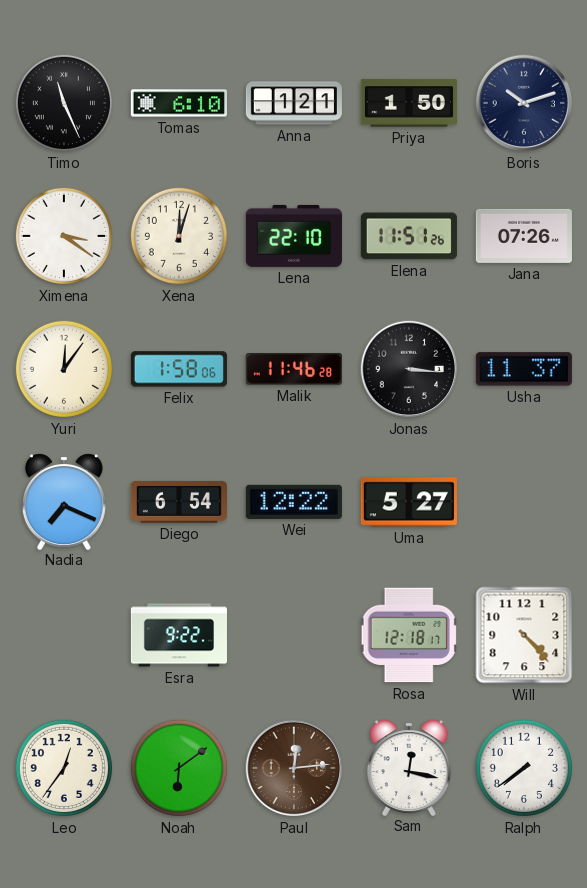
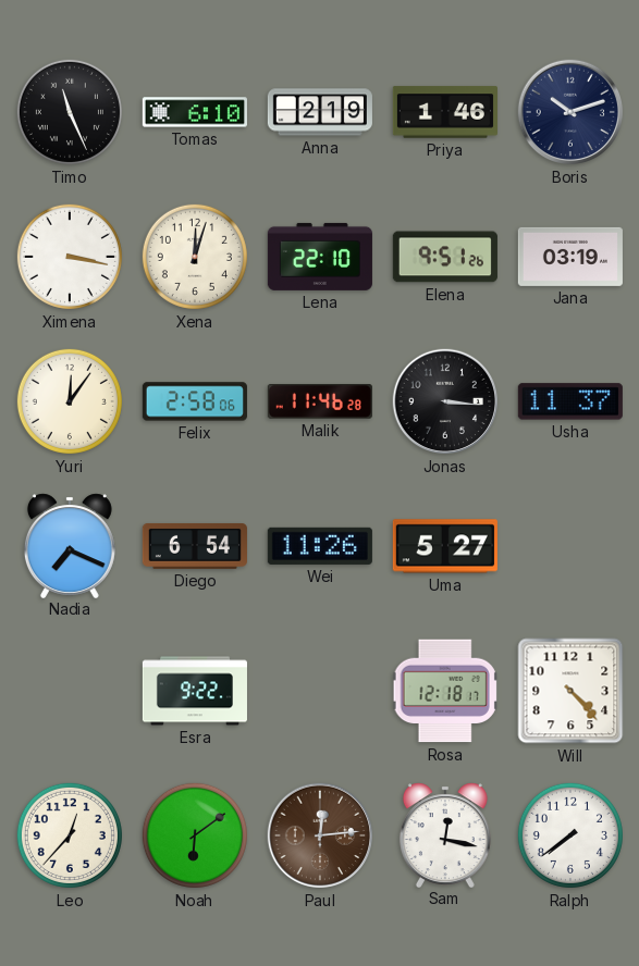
Anna: 1:21 -> 2:19 (320, 112)
Priya: 1:50 -> 1:46 (445, 112)
Ximena: 3:21 -> 3:17 (70, 257)
Elena: 11:51 -> 9:51 (445, 257)
Jana: 07:26 -> 03:19 (570, 257)
Felix: 1:58 -> 2:58 (195, 401)
Wei: 12:22 -> 11:26 (320, 546)
Leo: 12:36 -> 12:37 (70, 835)
